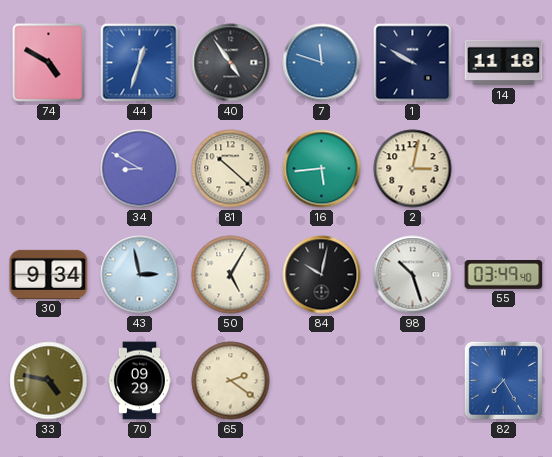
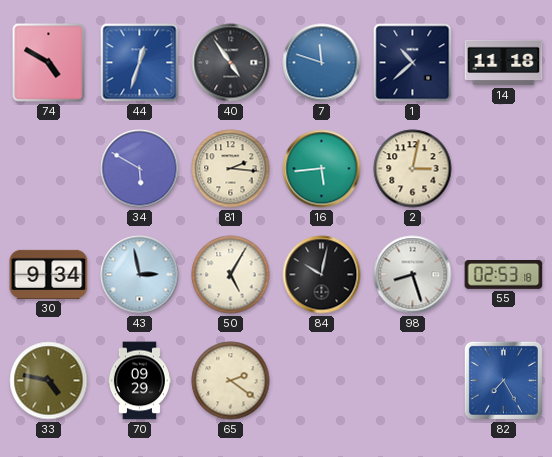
1: 9:50 -> 10:38 (413, 63)
34: 8:50 -> 5:50 (140, 169)
81: 10:22 -> 2:16 (231, 169)
98: 10:27 -> 8:27 (413, 275)
55: 03:49 -> 02:53 (504, 275)
